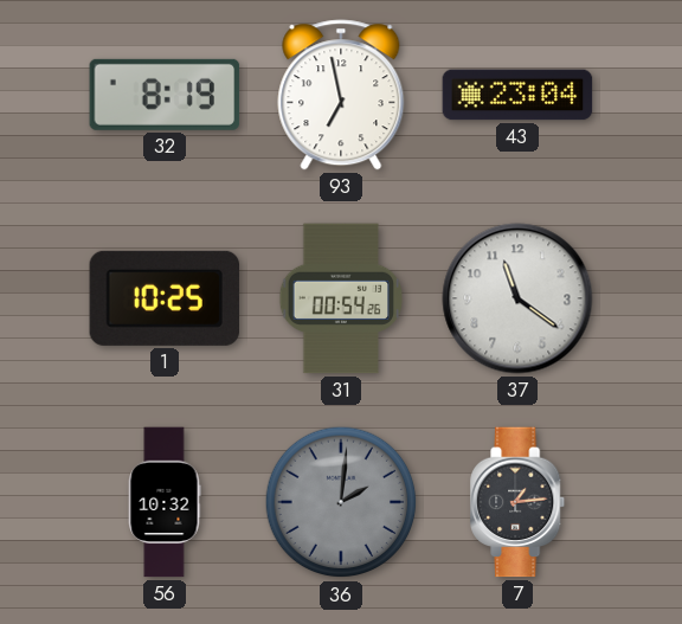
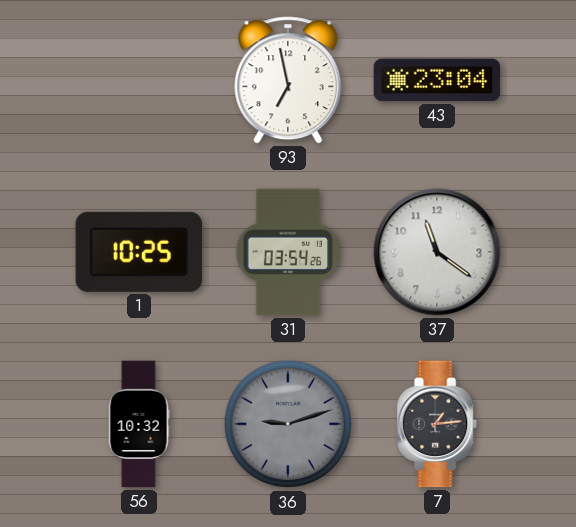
32: 8:19 -> none (165, 95)
31: 00:54 -> 03:54 (288, 252)
36: 2:01 -> 9:12 (288, 424)
